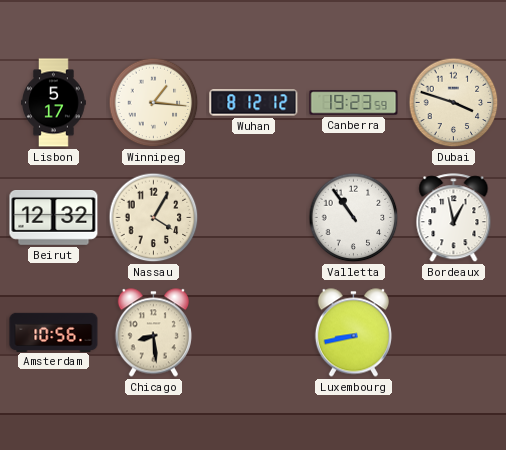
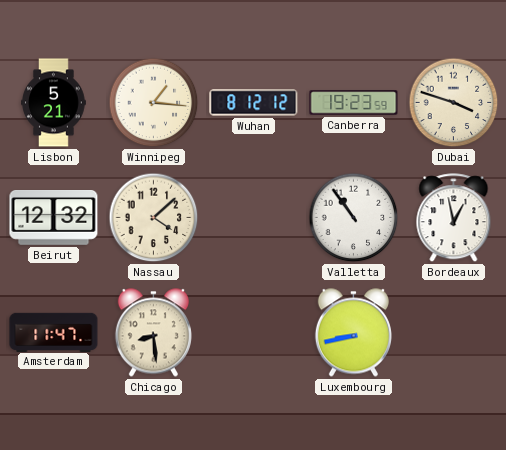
Lisbon: 5:17 -> 5:21 (54, 103)
Nassau: 4:05 -> 4:08 (154, 218)
Amsterdam: 10:56 -> 11:47 (54, 332)
